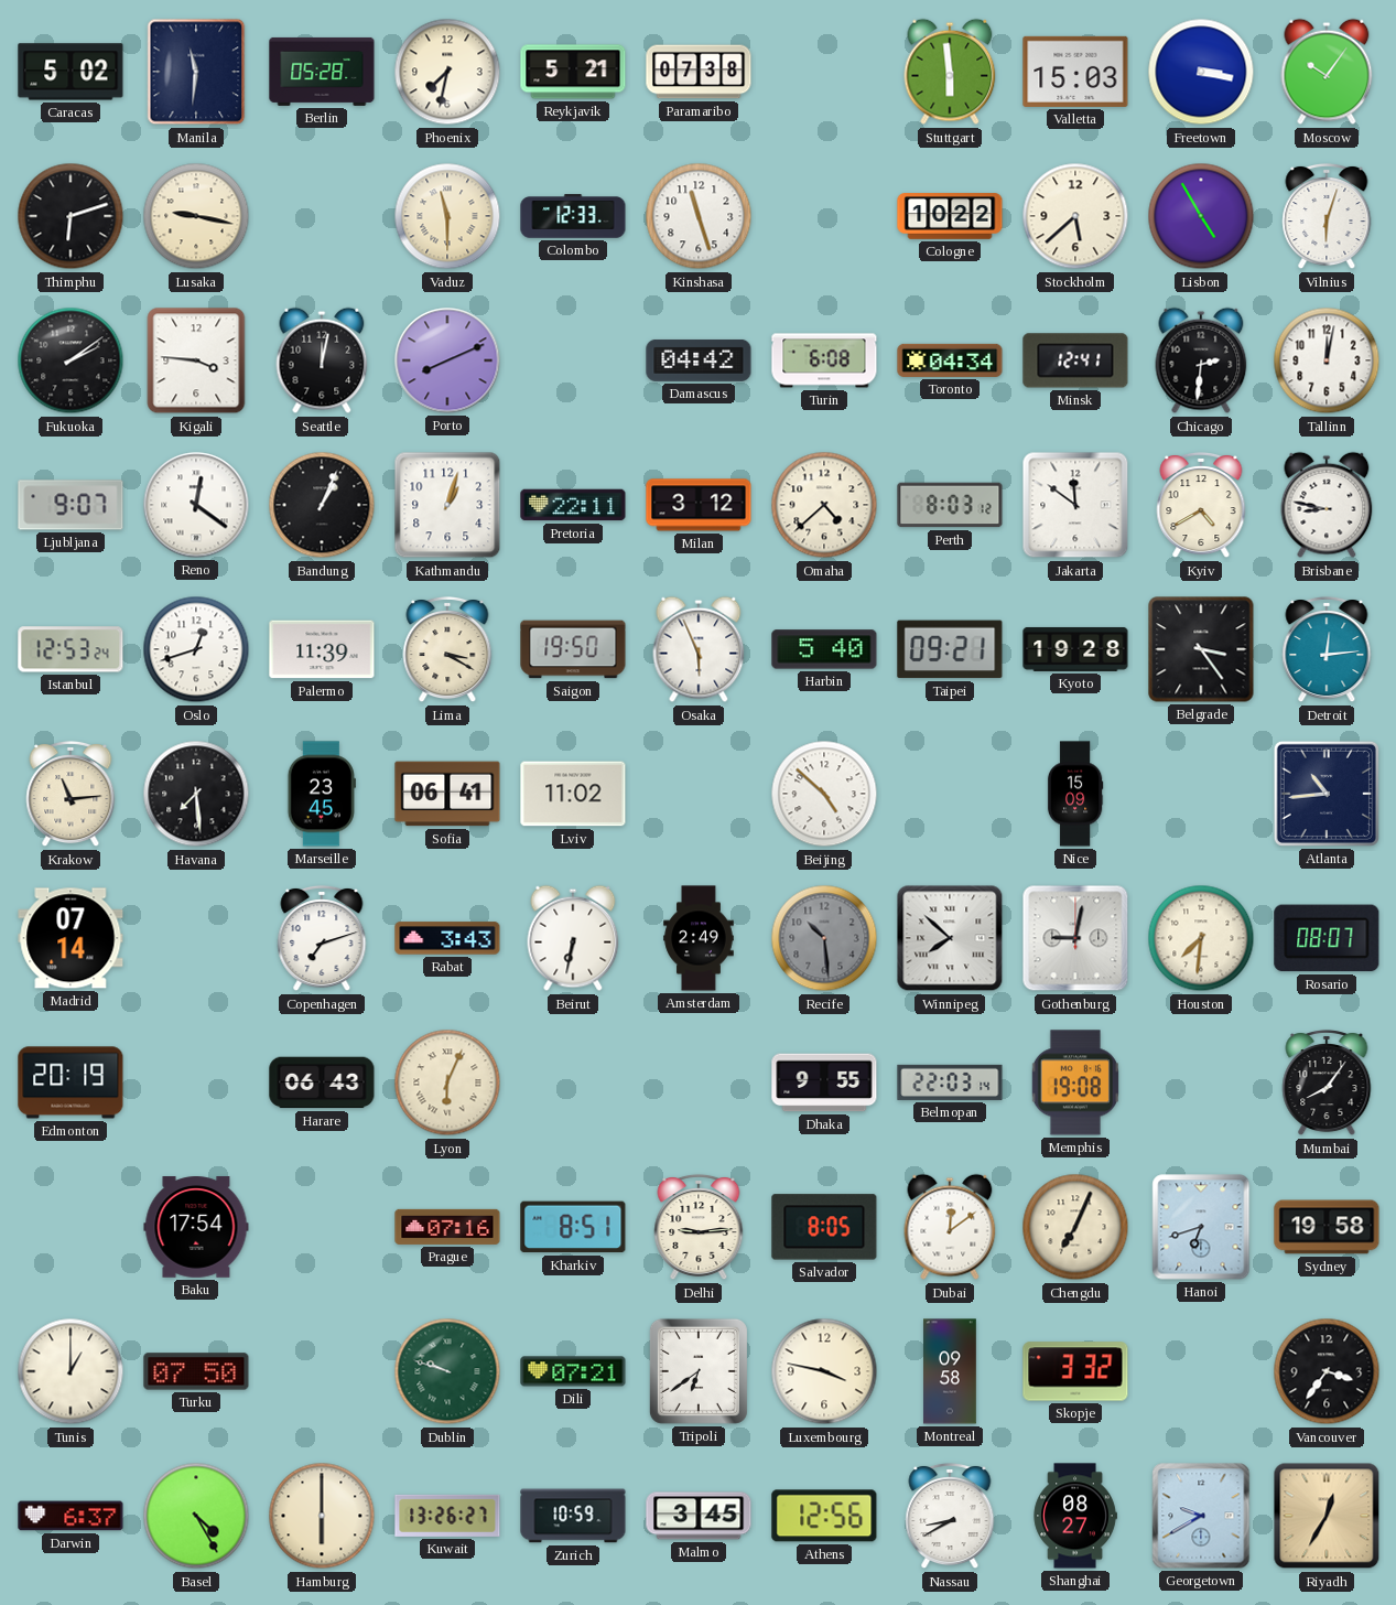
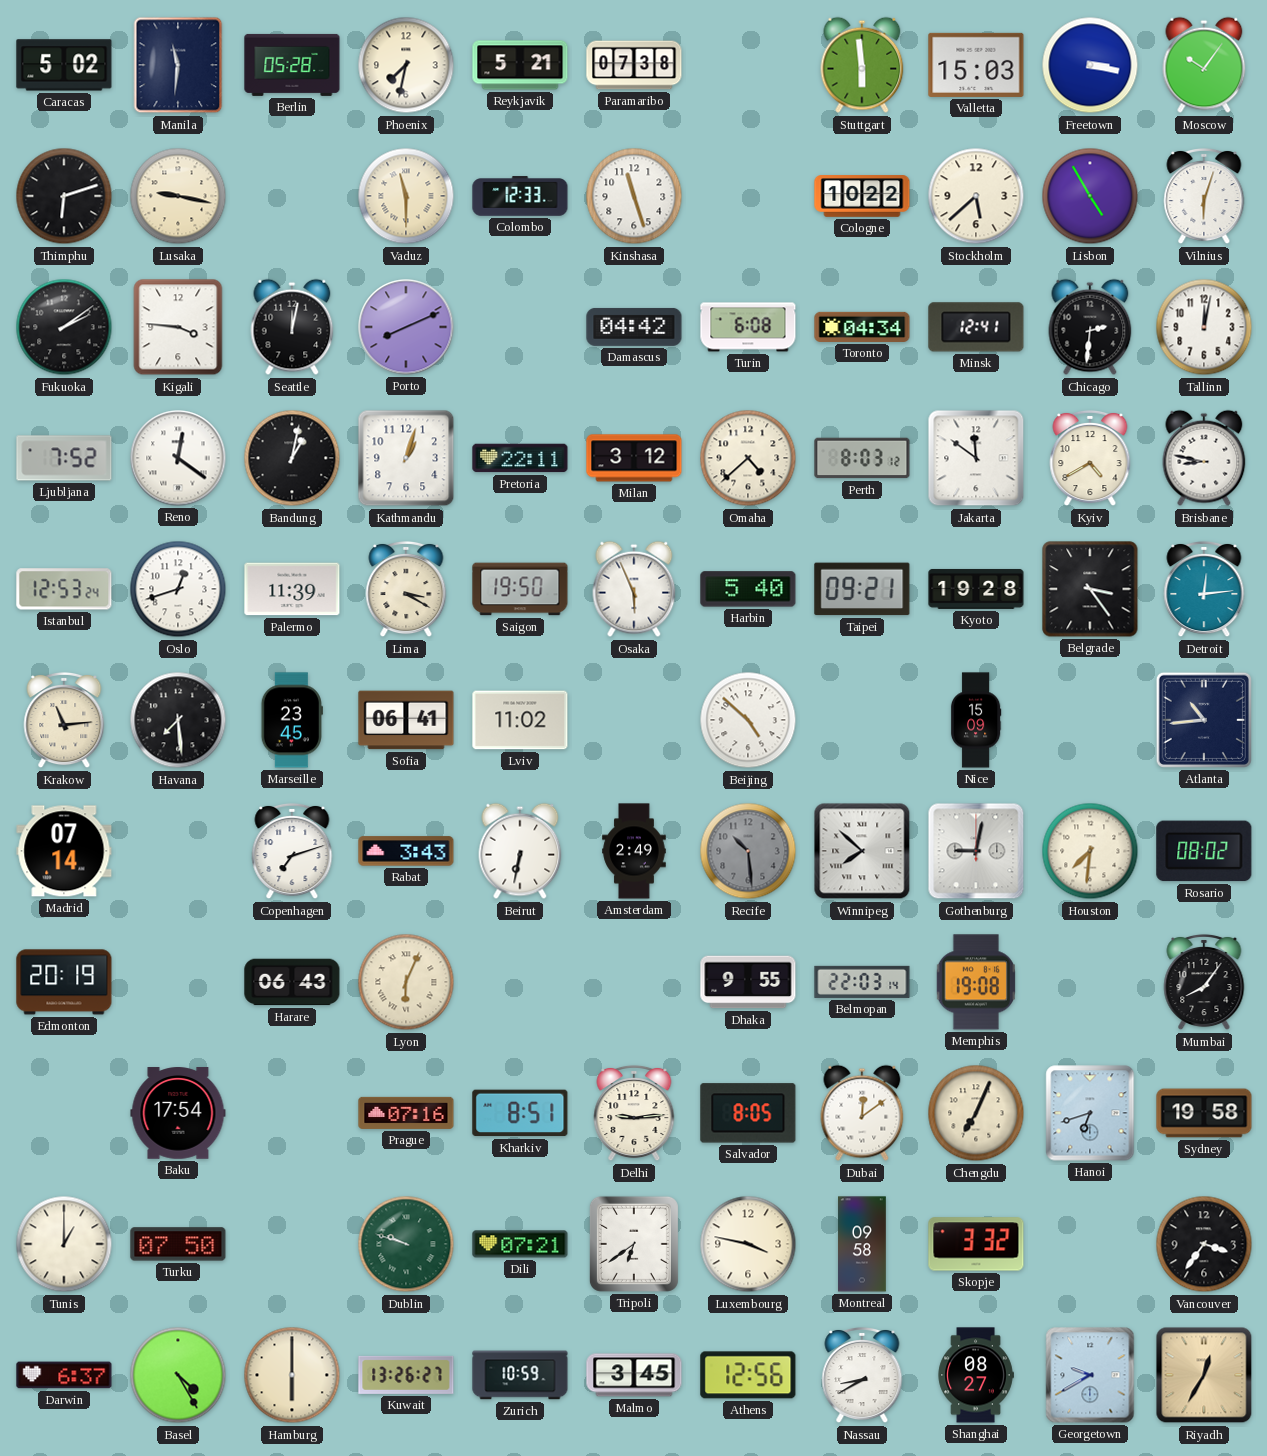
Ljubljana: 9:07 -> 7:52 (64, 458)
Bandung: 1:04 -> 1:02 (292, 458)
Rosario: 08:07 -> 08:02 (1204, 851)
